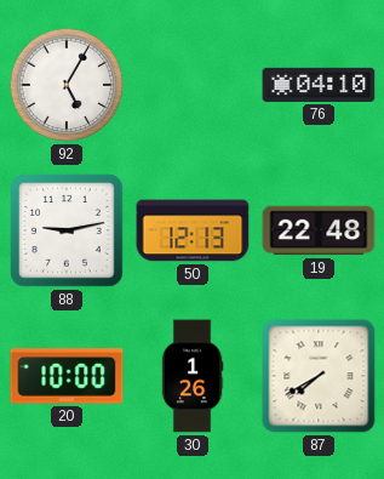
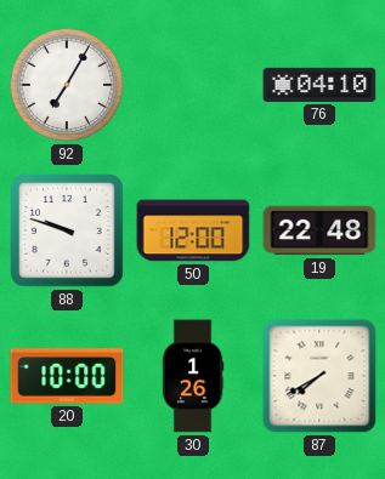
92: 5:05 -> 7:05 (67, 85)
88: 9:13 -> 9:48 (67, 230)
50: 12:13 -> 12:00 (193, 230)
